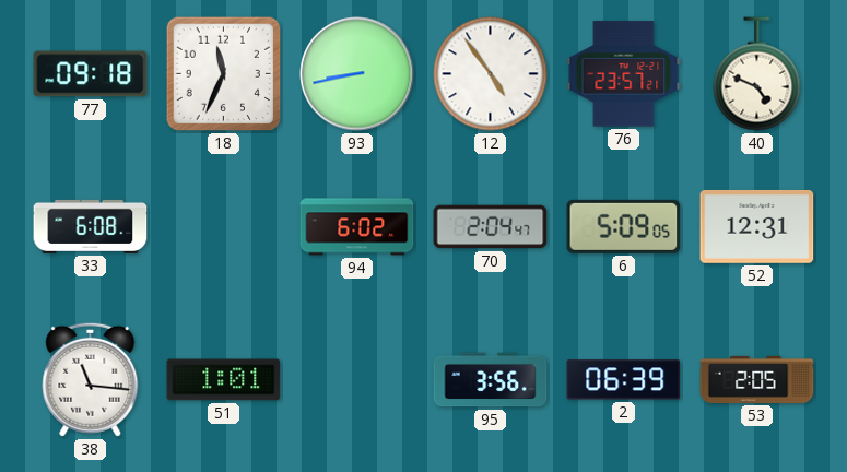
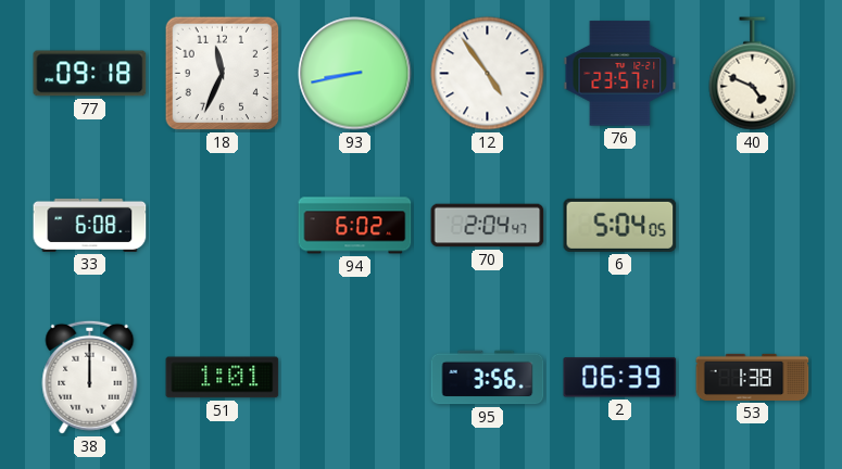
6: 5:09 -> 5:04 (620, 225)
52: 12:31 -> none (757, 226)
38: 11:16 -> 12:00 (90, 377)
53: 2:05 -> 1:38 (753, 377)
